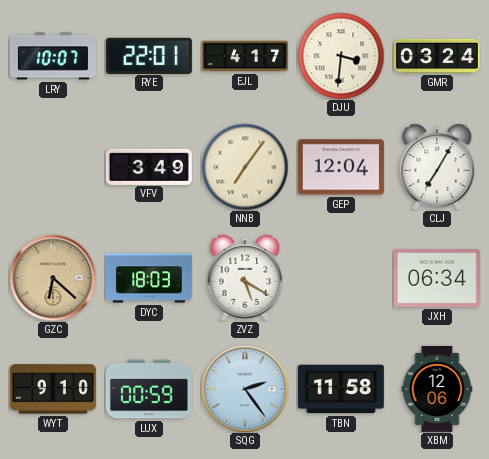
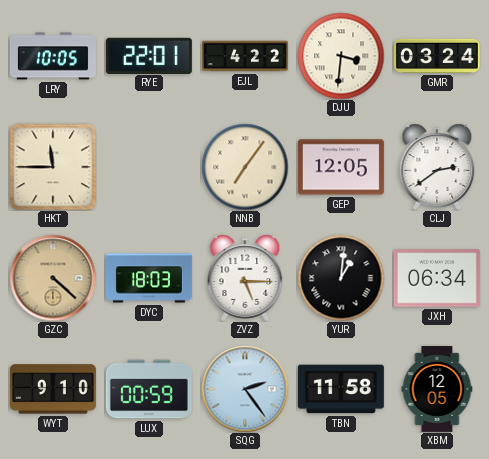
LRY: 10:07 -> 10:05 (53, 56)
EJL: 4:17 -> 4:22 (245, 56)
HKT: none -> 11:45 (53, 167)
VFV: 3:49 -> none (149, 166)
GEP: 12:04 -> 12:05 (341, 167)
CLJ: 7:05 -> 2:39 (437, 167)
GZC: 6:22 -> 4:22 (53, 278)
ZVZ: 5:20 -> 5:15 (245, 278)
YUR: none -> 1:01 (341, 278)
XBM: 12:06 -> 12:05 (437, 389)
